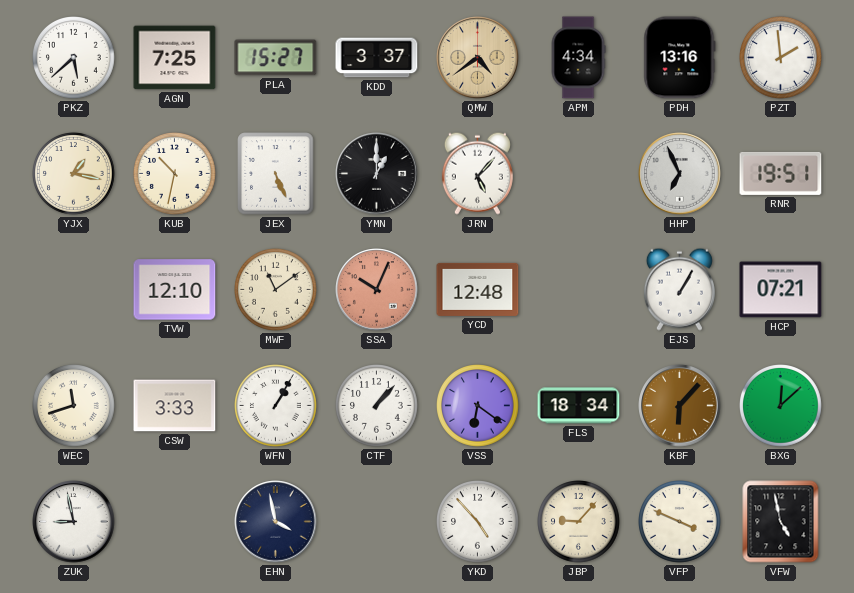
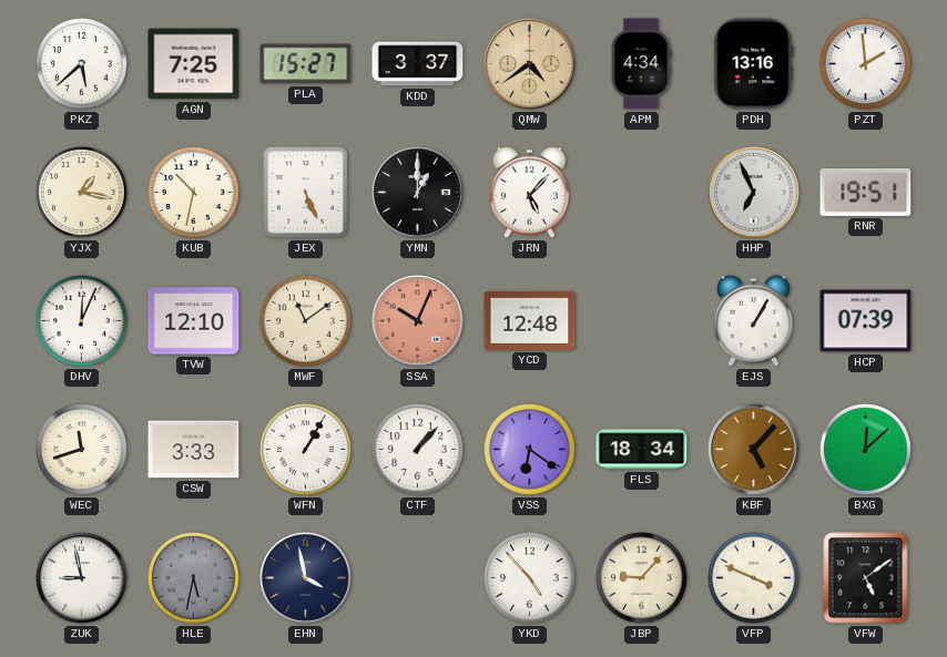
DHV: none -> 12:04 (82, 321)
HCP: 07:21 -> 07:39 (866, 321)
KBF: 6:07 -> 5:07 (754, 450)
HLE: none -> 5:32 (194, 578)
VFW: 4:58 -> 5:09 (866, 578)
